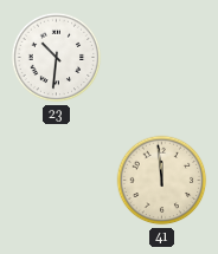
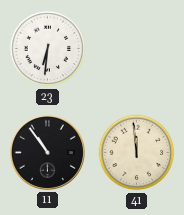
23: 10:31 -> 6:31 (48, 49)
11: none -> 10:54 (47, 152)
